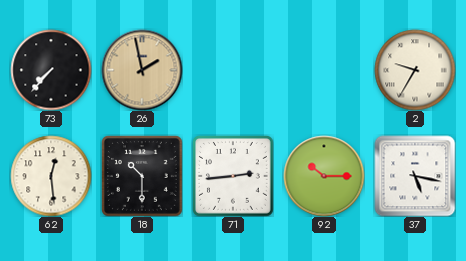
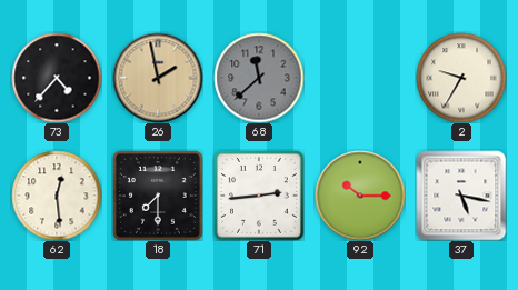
73: 7:37 -> 4:37 (57, 78)
68: none -> 11:38 (259, 78)
18: 10:30 -> 7:30 (158, 196)
